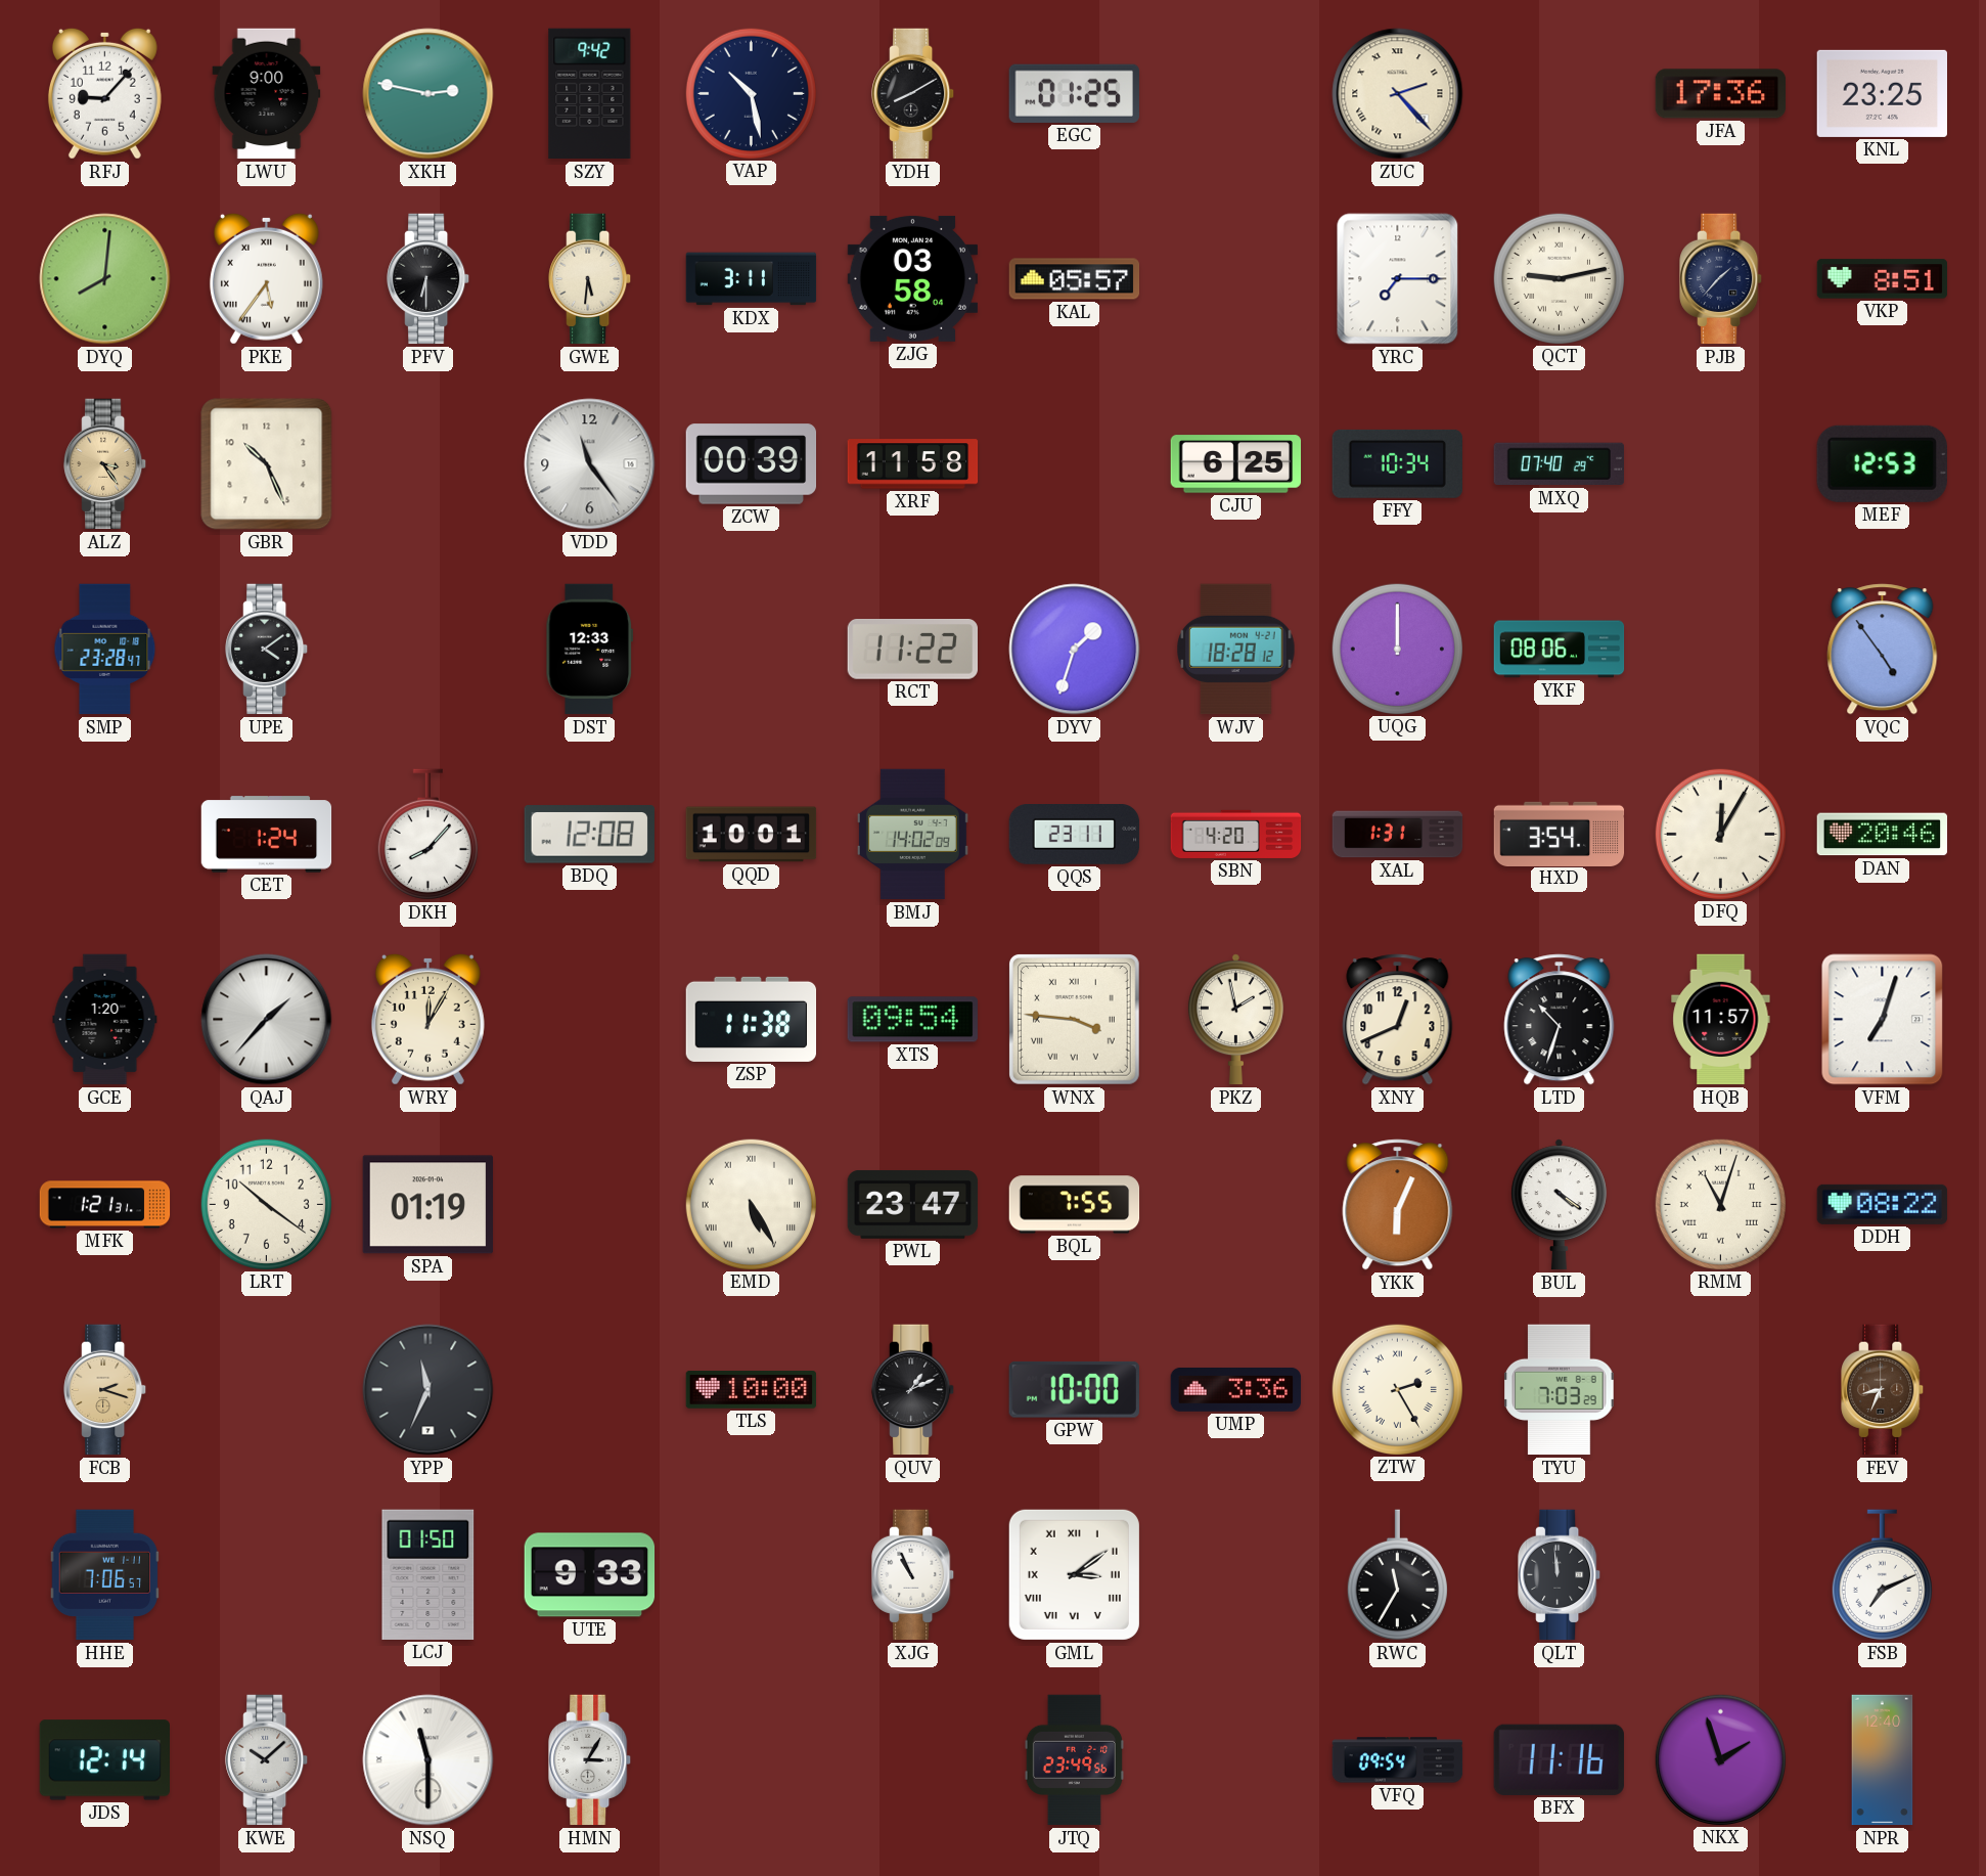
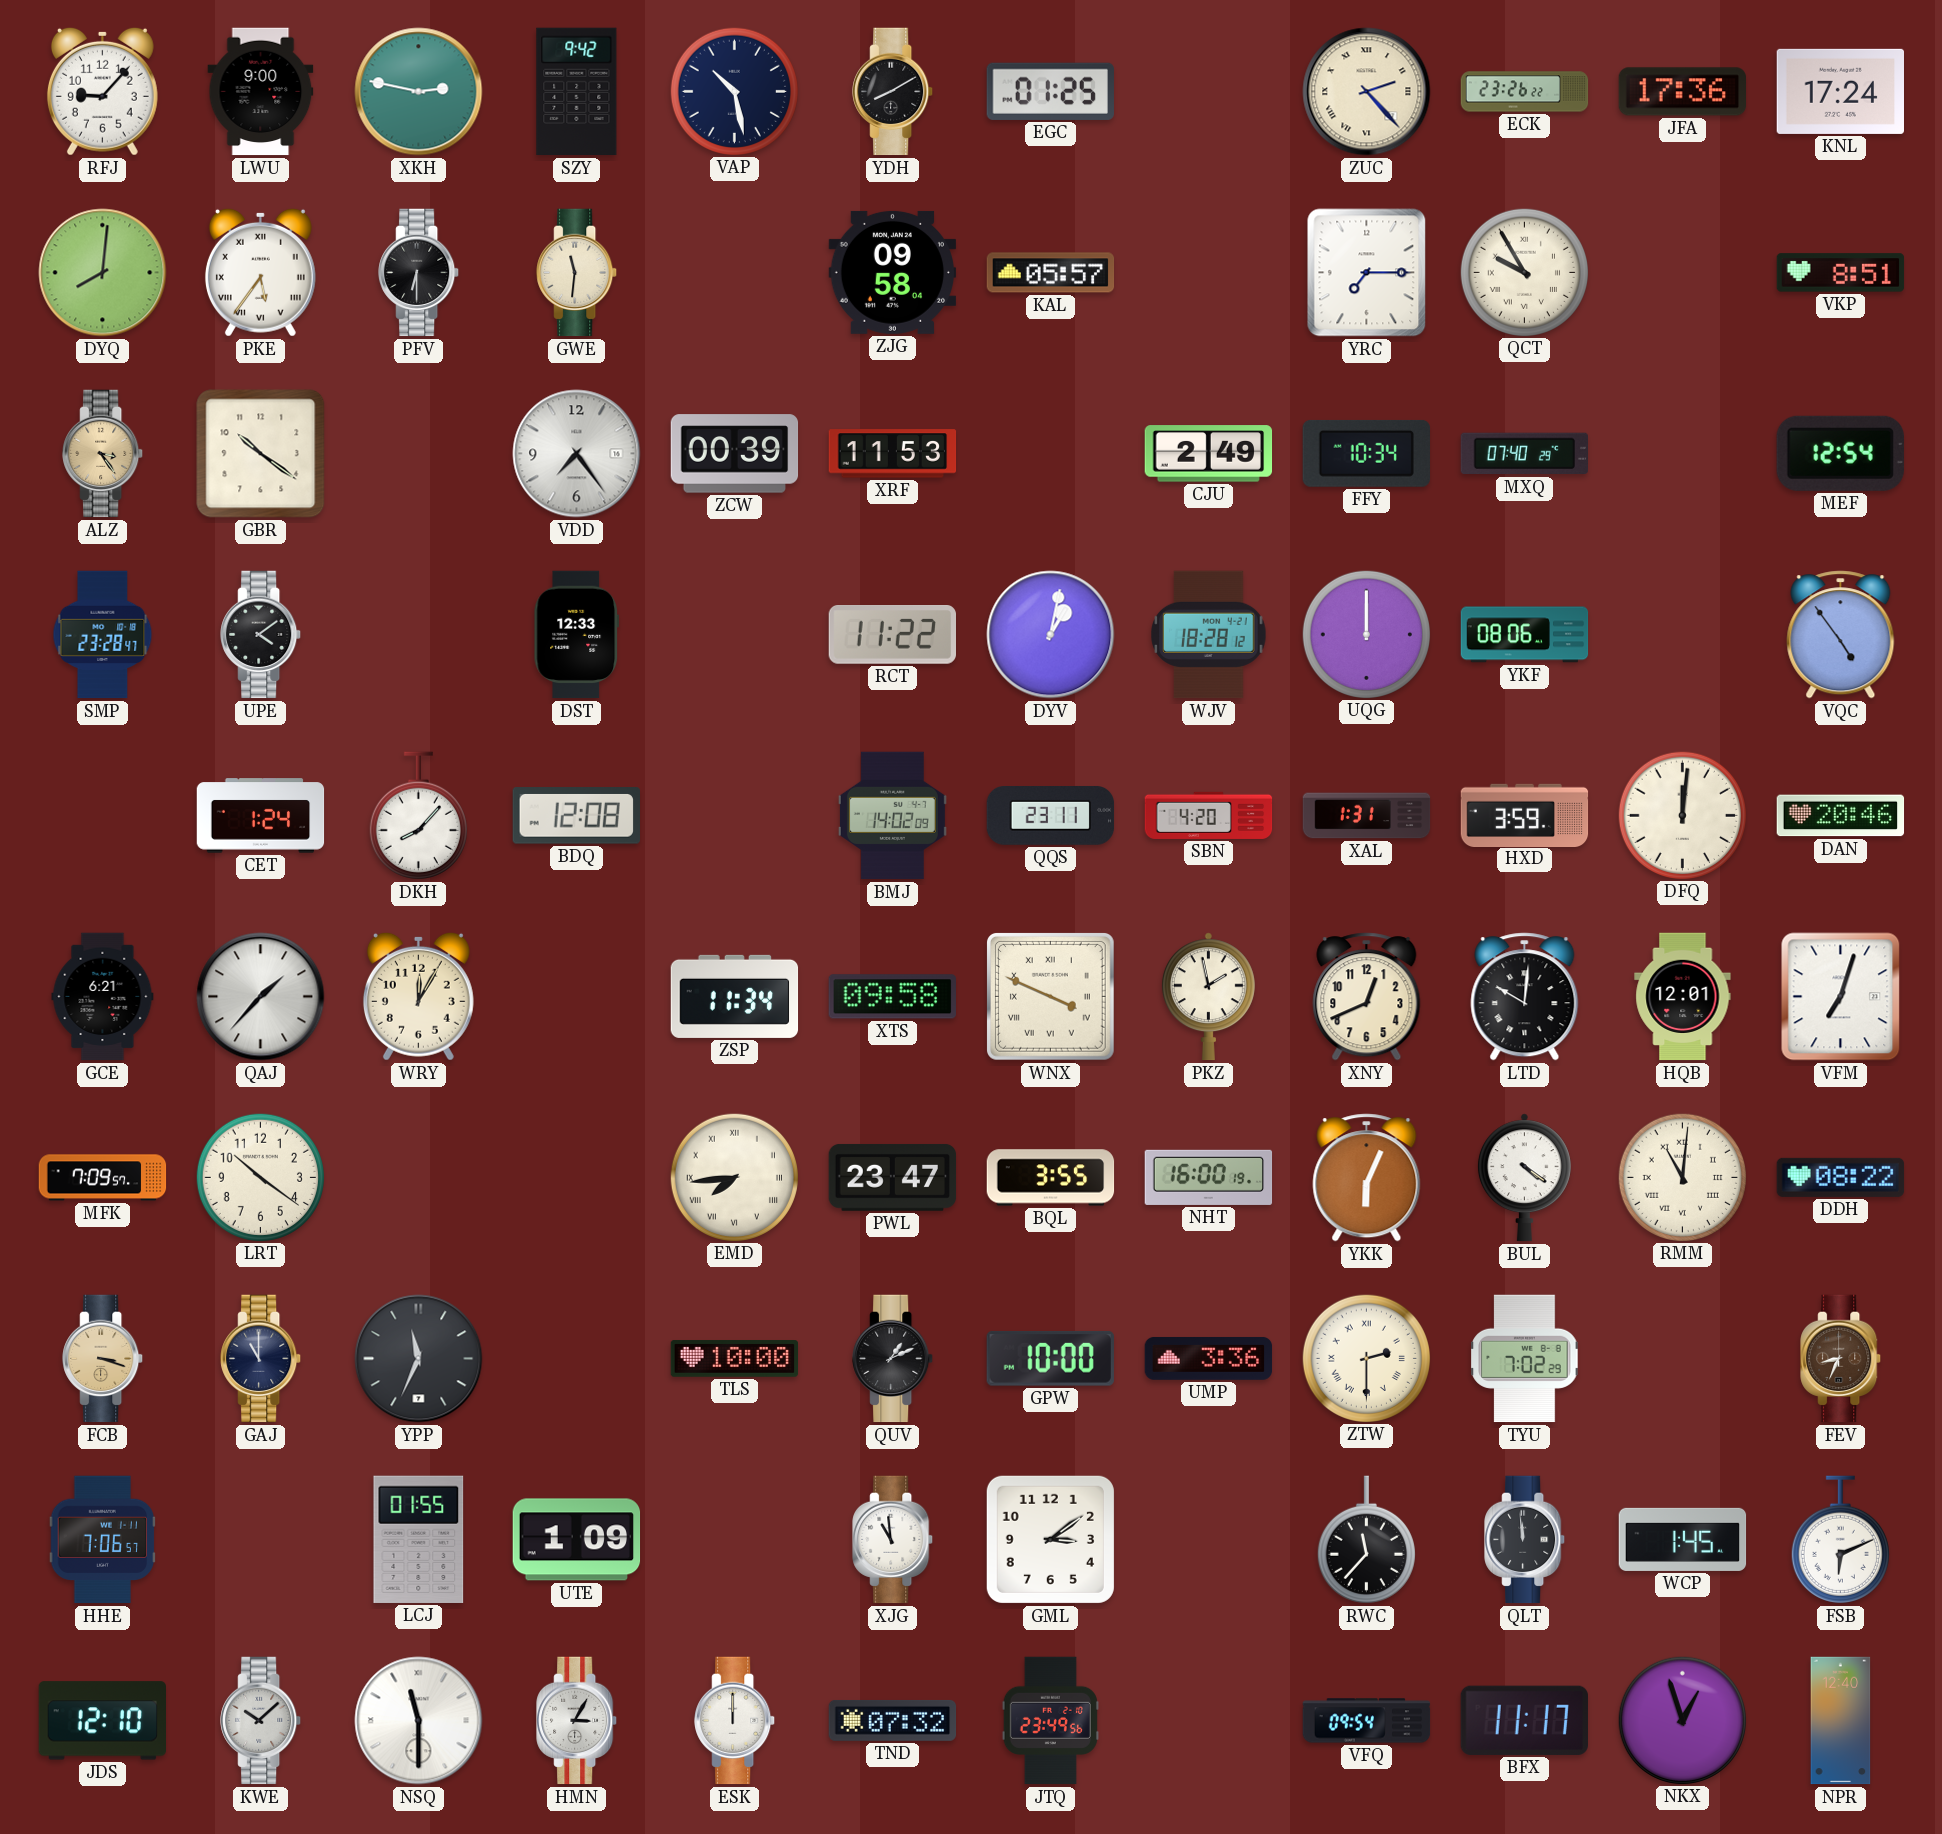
ECK: none -> 23:26 (1525, 92)
KNL: 23:25 -> 17:24 (1841, 91)
GWE: 5:31 -> 11:31 (577, 273)
KDX: 3:11 -> none (752, 279)
ZJG: 03:58 -> 09:58 (893, 272)
QCT: 9:13 -> 9:55 (1524, 272)
PJB: 1:37 -> none (1721, 279)
GBR: 10:26 -> 10:21 (261, 454)
VDD: 11:24 -> 7:24 (577, 454)
XRF: 11:58 -> 11:53 (893, 454)
CJU: 6:25 -> 2:49 (1209, 454)
MEF: 12:53 -> 12:54 (1840, 453)
DYV: 1:33 -> 1:02 (1051, 635)
QQD: 10:01 -> none (752, 835)
HXD: 3:54 -> 3:59 (1525, 815)
DFQ: 12:05 -> 12:01 (1682, 815)
GCE: 1:20 -> 6:21 (103, 997)
ZSP: 11:38 -> 11:34 (735, 996)
XTS: 09:54 -> 09:58 (892, 997)
WNX: 3:46 -> 3:49 (1050, 996)
LTD: 10:33 -> 10:01 (1525, 997)
HQB: 11:57 -> 12:01 (1683, 997)
MFK: 1:21 -> 7:09 (103, 1178)
SPA: 01:19 -> none (427, 1205)
EMD: 5:25 -> 7:44 (734, 1177)
BQL: 7:55 -> 3:55 (1051, 1178)
NHT: none -> 16:00 (1209, 1177)
RMM: 11:03 -> 11:01 (1682, 1177)
FCB: 2:18 -> 3:18 (103, 1359)
GAJ: none -> 11:00 (261, 1359)
ZTW: 2:25 -> 2:30 (1366, 1358)
TYU: 7:03 -> 7:02 (1525, 1359)
LCJ: 01:50 -> 01:55 (419, 1539)
UTE: 9:33 -> 1:09 (577, 1540)
XJG: 10:56 -> 10:59 (893, 1540)
GML numerals: Roman -> Arabic (1050, 1539)
RWC: 11:35 -> 11:37 (1366, 1540)
WCP: none -> 1:45 (1683, 1539)
FSB: 7:11 -> 6:11 (1840, 1540)
JDS: 12:14 -> 12:10 (102, 1721)
ESK: none -> 12:00 (735, 1721)
TND: none -> 07:32 (893, 1720)
BFX: 11:16 -> 11:17 (1524, 1720)
NKX: 1:57 -> 12:57 (1682, 1720)
